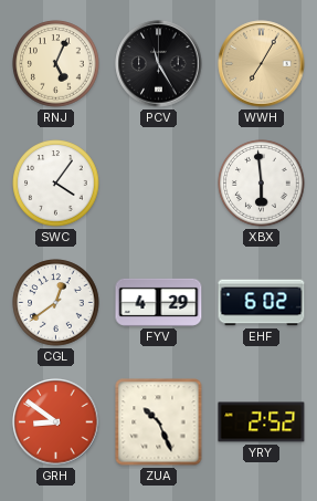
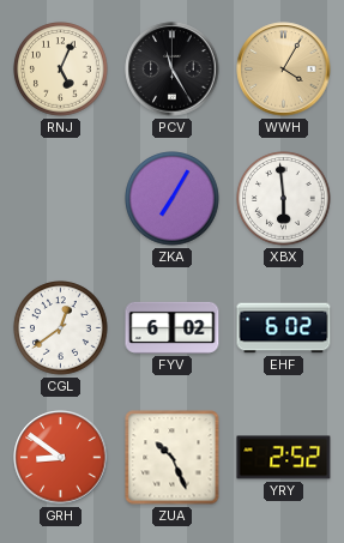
WWH: 7:05 -> 4:05 (284, 70)
SWC: 4:06 -> none (56, 184)
ZKA: none -> 7:05 (173, 199)
FYV: 4:29 -> 6:02 (173, 327)
